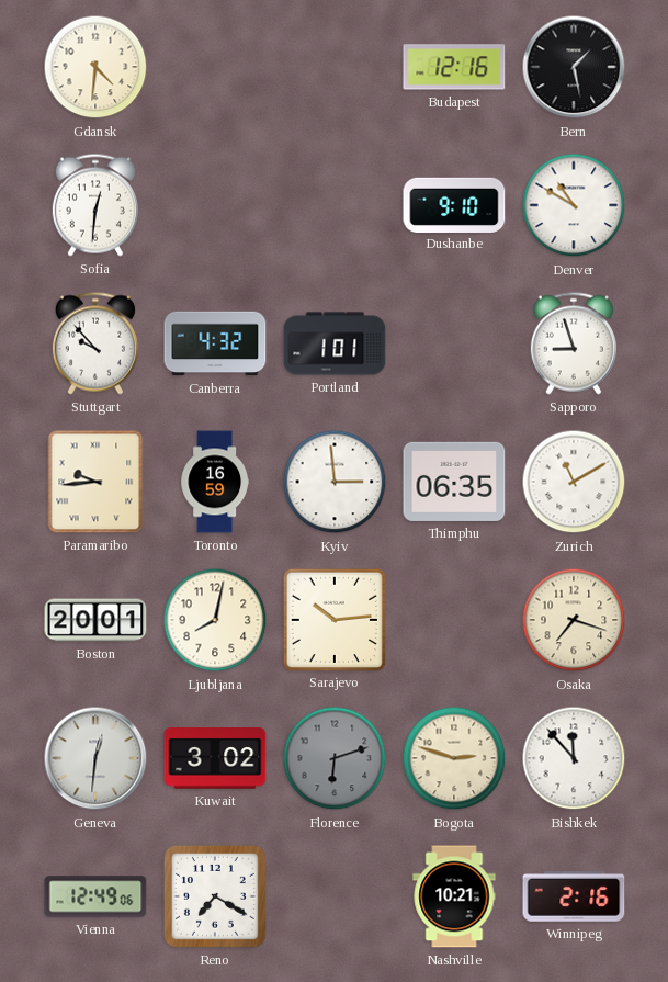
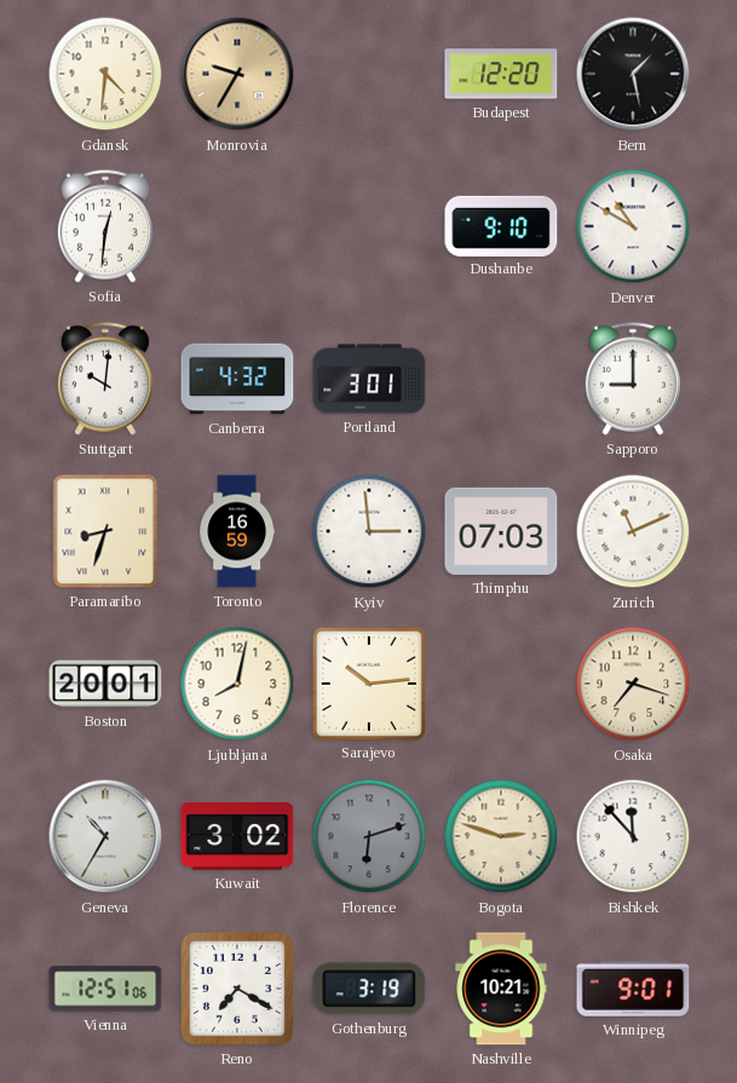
Monrovia: none -> 9:35 (237, 74)
Budapest: 12:16 -> 12:20 (501, 74)
Stuttgart: 9:53 -> 10:01 (105, 379)
Portland: 1:01 -> 3:01 (369, 379)
Sapporo: 8:57 -> 9:00 (633, 379)
Paramaribo: 9:44 -> 8:33 (105, 531)
Thimphu: 06:35 -> 07:03 (501, 531)
Zurich: 11:10 -> 11:11 (633, 531)
Geneva: 12:31 -> 10:35 (105, 836)
Vienna: 12:49 -> 12:51 (105, 989)
Gothenburg: none -> 3:19 (369, 989)
Winnipeg: 2:16 -> 9:01 (633, 989)
